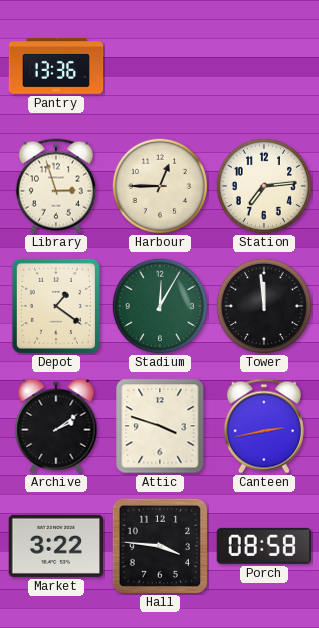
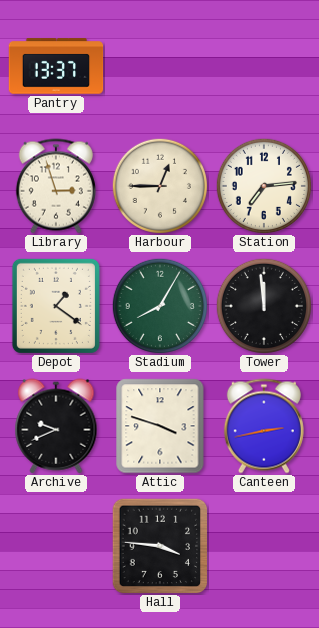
Pantry: 13:36 -> 13:37 (56, 66)
Stadium: 12:05 -> 8:05 (160, 306)
Archive: 2:09 -> 9:41 (56, 426)
Market: 3:22 -> none (56, 546)
Porch: 08:58 -> none (263, 546)
